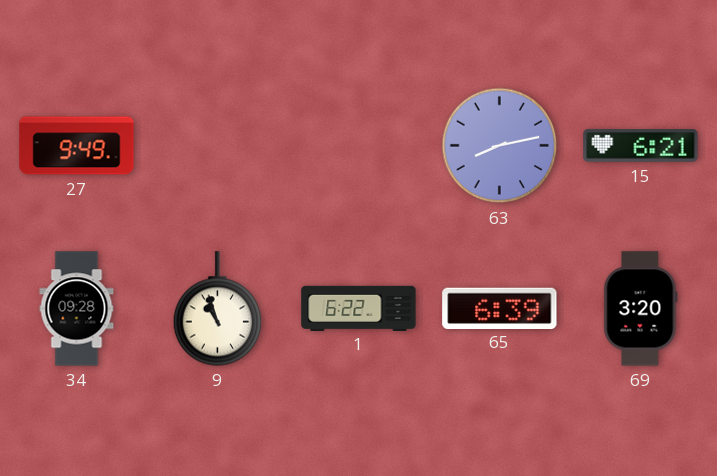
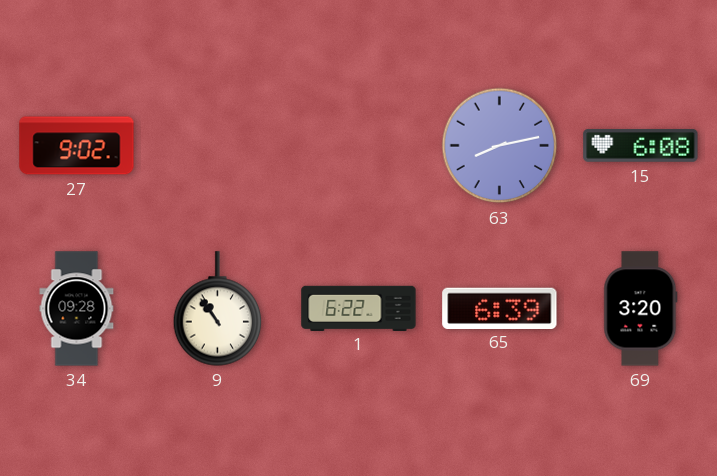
27: 9:49 -> 9:02 (77, 146)
15: 6:21 -> 6:08 (641, 146)
9: 10:57 -> 10:54 (218, 309)
